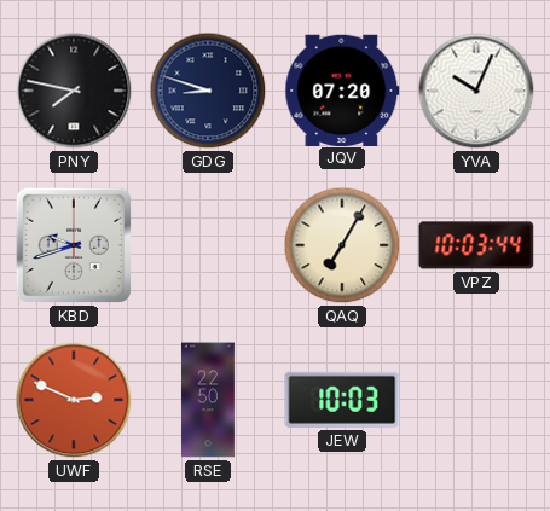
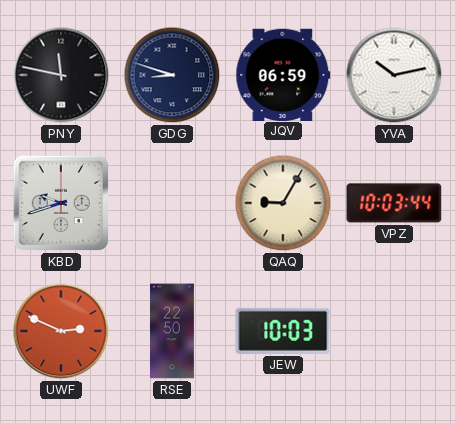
PNY: 7:47 -> 11:47 (61, 75)
JQV: 07:20 -> 06:59 (283, 74)
YVA: 10:04 -> 10:13 (394, 75)
QAQ: 7:05 -> 9:05 (283, 203)
